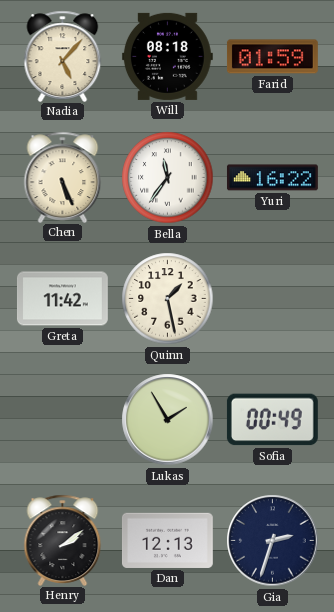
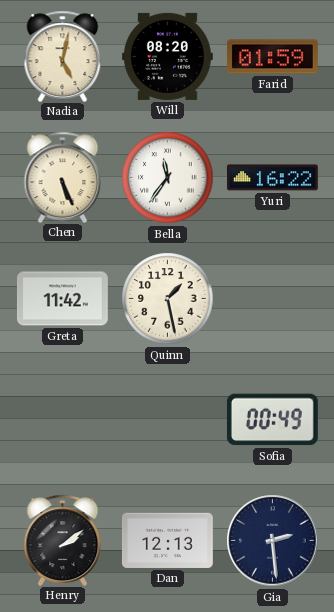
Nadia: 5:07 -> 5:02 (63, 56)
Will: 08:18 -> 08:20 (167, 56)
Lukas: 1:55 -> none (168, 420)
Gia: 2:33 -> 2:29 (273, 541)
